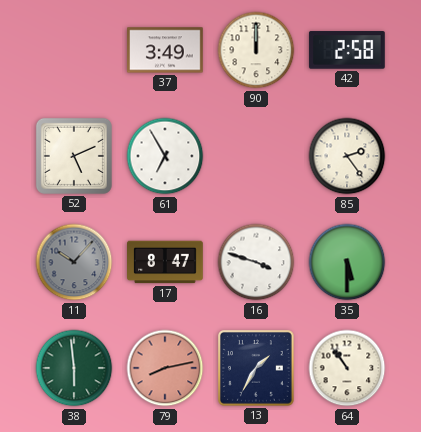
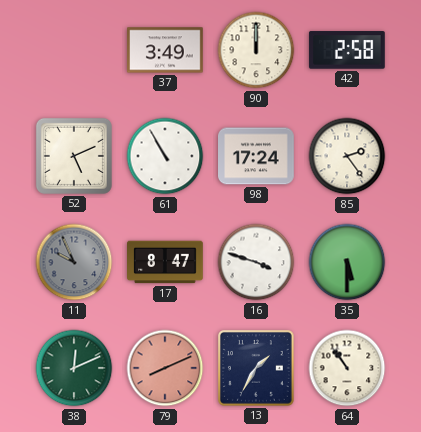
61: 6:55 -> 10:55 (165, 156)
98: none -> 17:24 (257, 156)
11: 10:07 -> 9:56 (74, 262)
38: 5:59 -> 12:11 (74, 368)
79: 8:13 -> 8:11 (165, 368)
